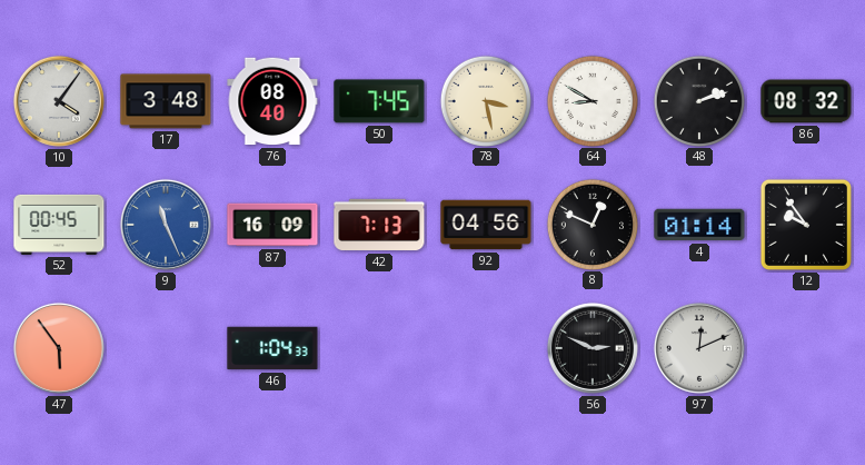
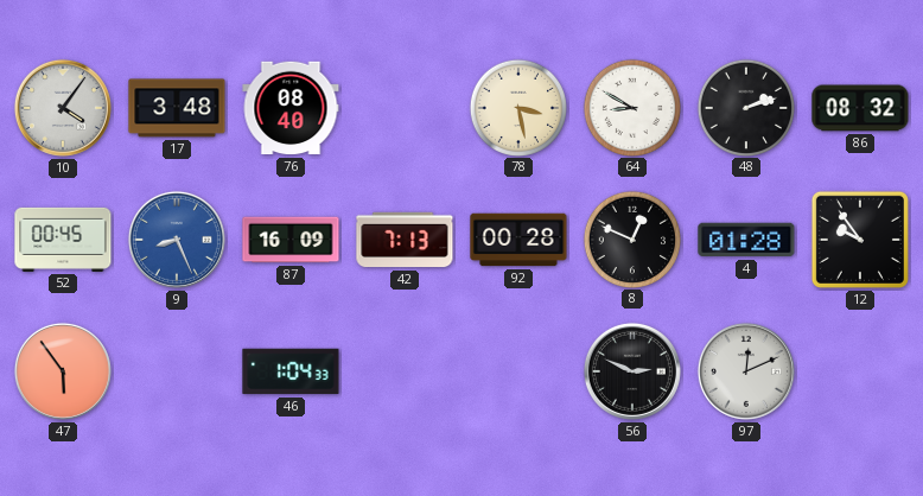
50: 7:45 -> none (379, 101)
9: 11:26 -> 8:26 (177, 240)
92: 04:56 -> 00:28 (518, 240)
4: 01:14 -> 01:28 (746, 240)
